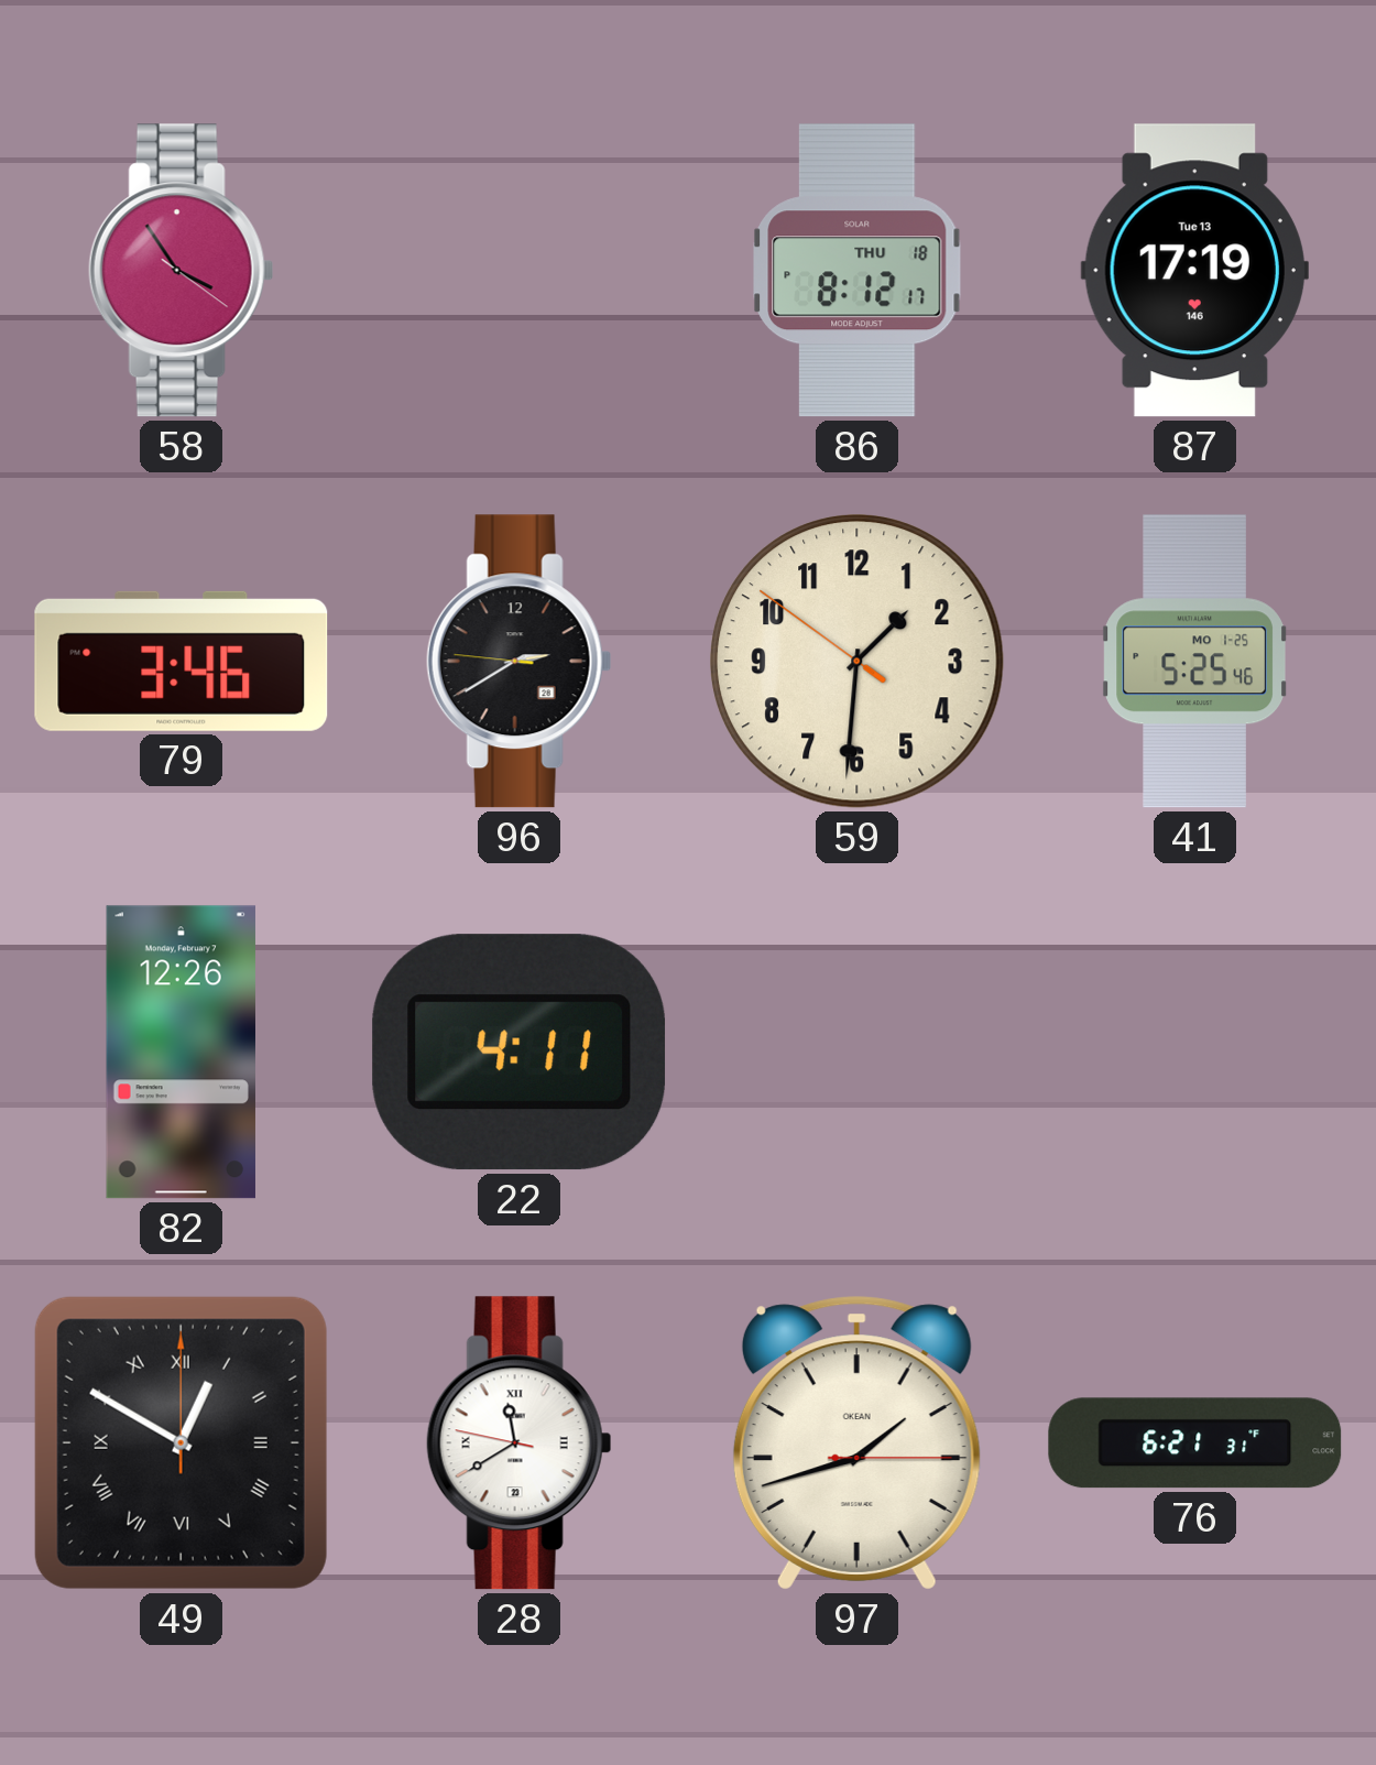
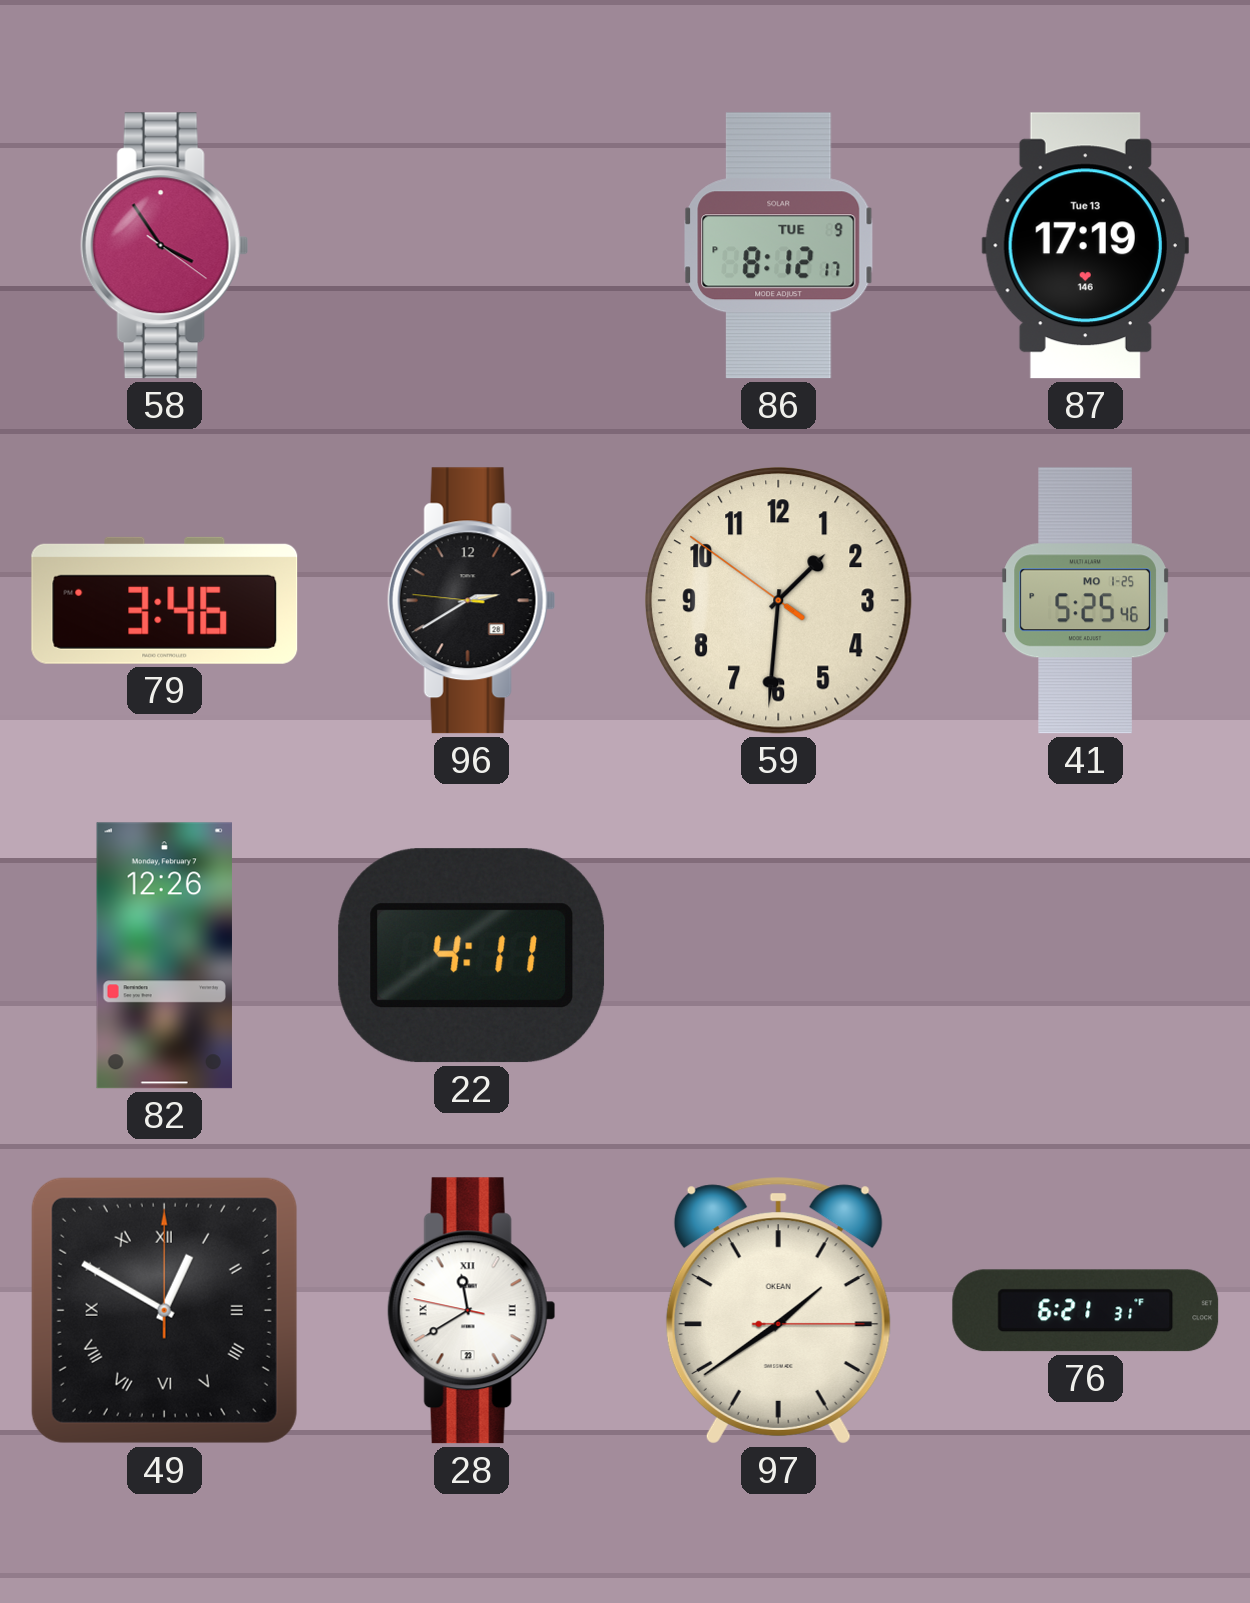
86 date: THU 18 -> TUE 9 (779, 246)
97: 1:42 -> 1:39 (778, 1311)
